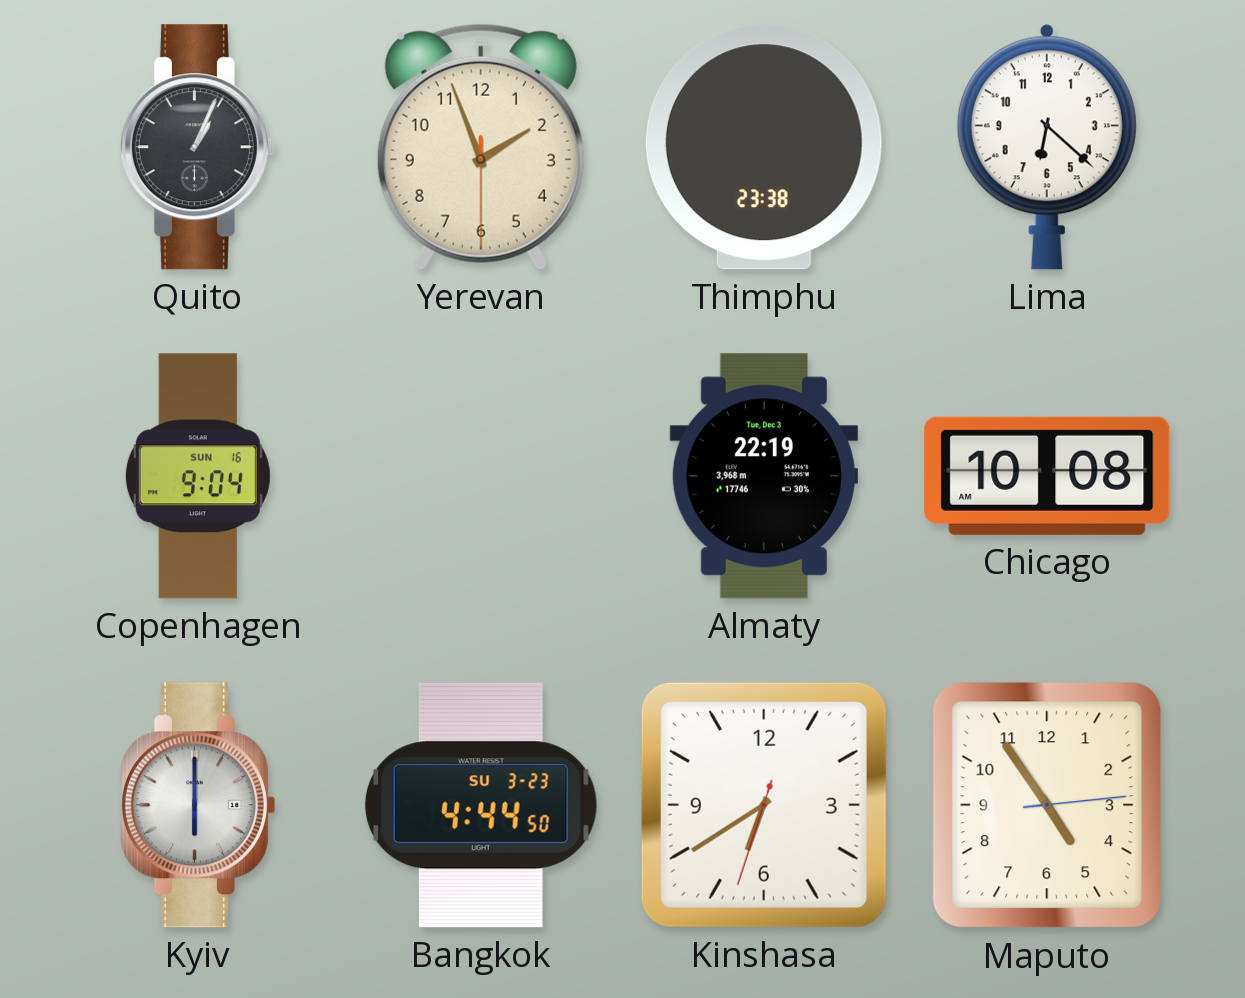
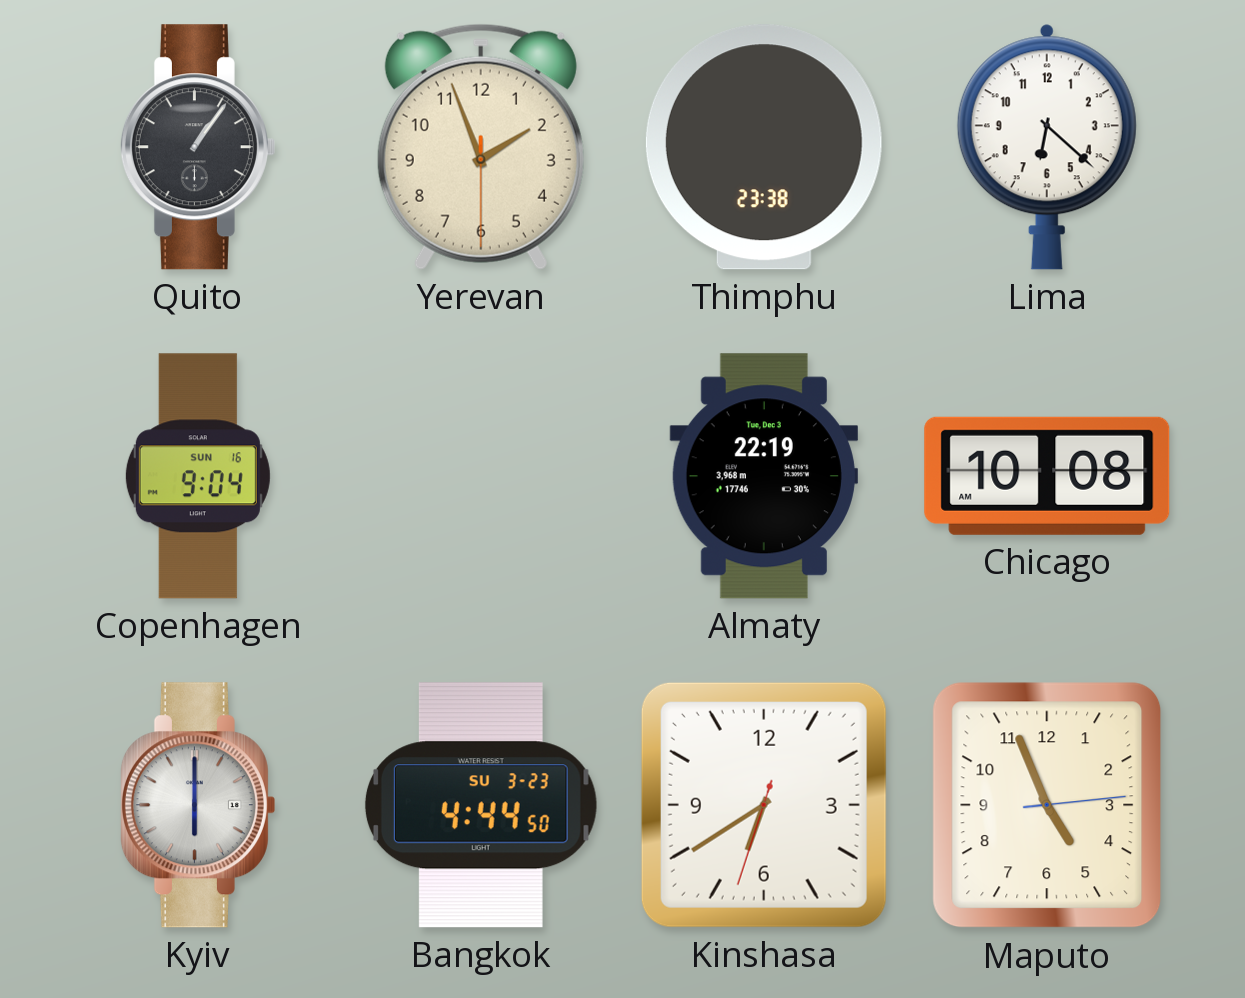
Quito: 1:04 -> 1:06 (197, 147)
Maputo: 4:54 -> 4:56 (1047, 805)
